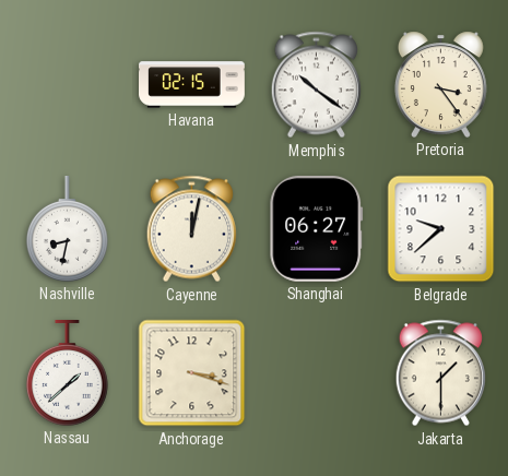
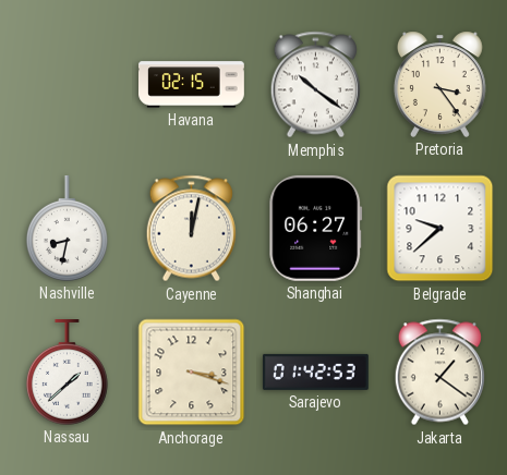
Sarajevo: none -> 01:42 (315, 372)
Jakarta: 1:30 -> 1:21 (439, 373)
